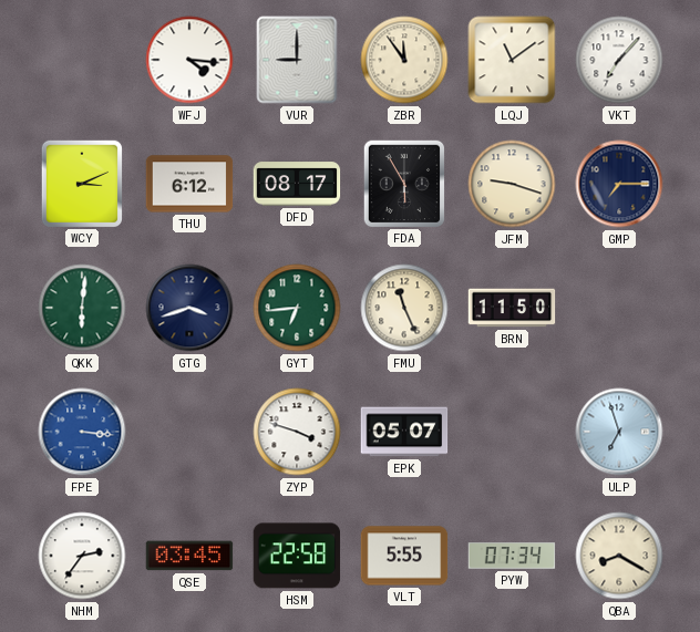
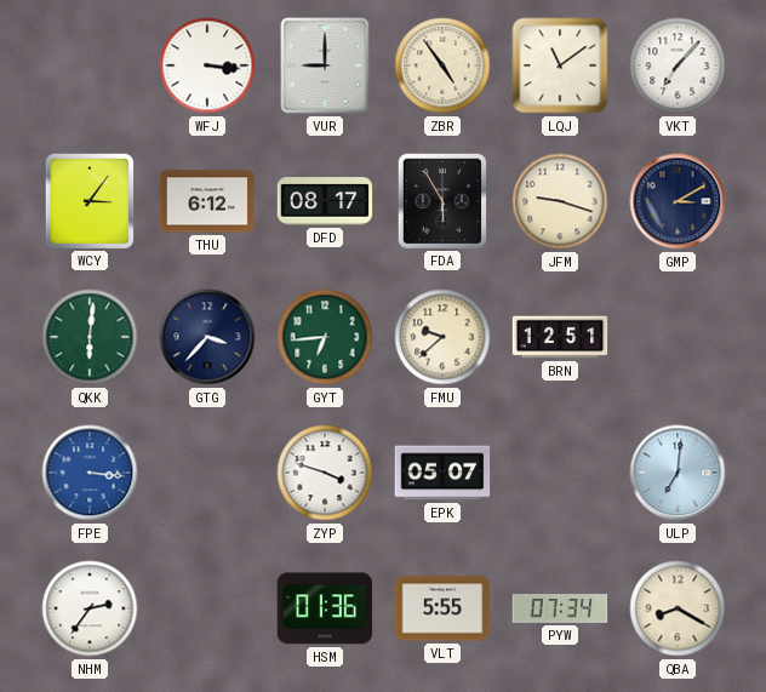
WFJ: 4:16 -> 3:16 (207, 65)
ZBR: 11:54 -> 4:54 (442, 65)
WCY: 3:11 -> 3:06 (88, 200)
GMP: 7:15 -> 3:10 (678, 201)
GTG: 3:42 -> 3:37 (207, 337)
FMU: 11:26 -> 9:38 (442, 337)
BRN: 11:50 -> 12:51 (560, 337)
ULP: 6:57 -> 7:01 (678, 473)
QSE: 03:45 -> none (189, 556)
HSM: 22:58 -> 01:36 (325, 608)
